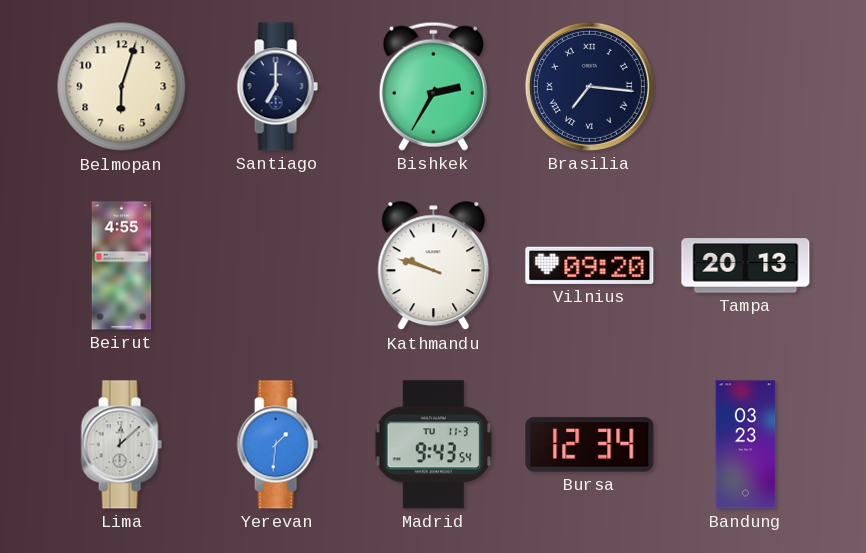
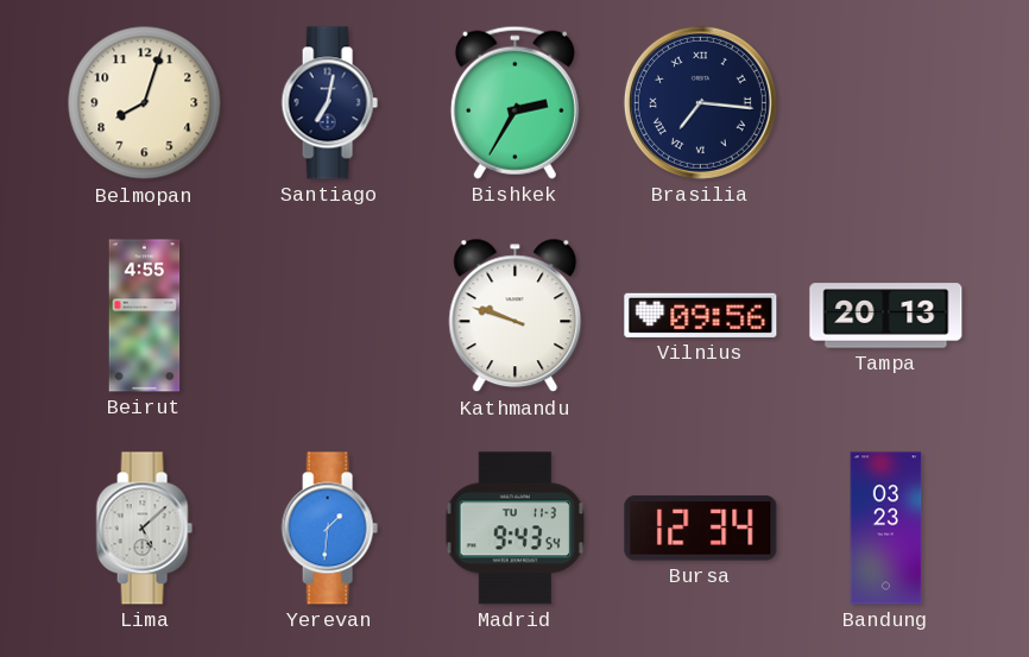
Belmopan: 6:03 -> 8:03 (145, 103)
Santiago: 7:00 -> 7:02 (329, 103)
Vilnius: 09:20 -> 09:56 (701, 315)
Lima: 12:08 -> 5:08 (144, 529)
